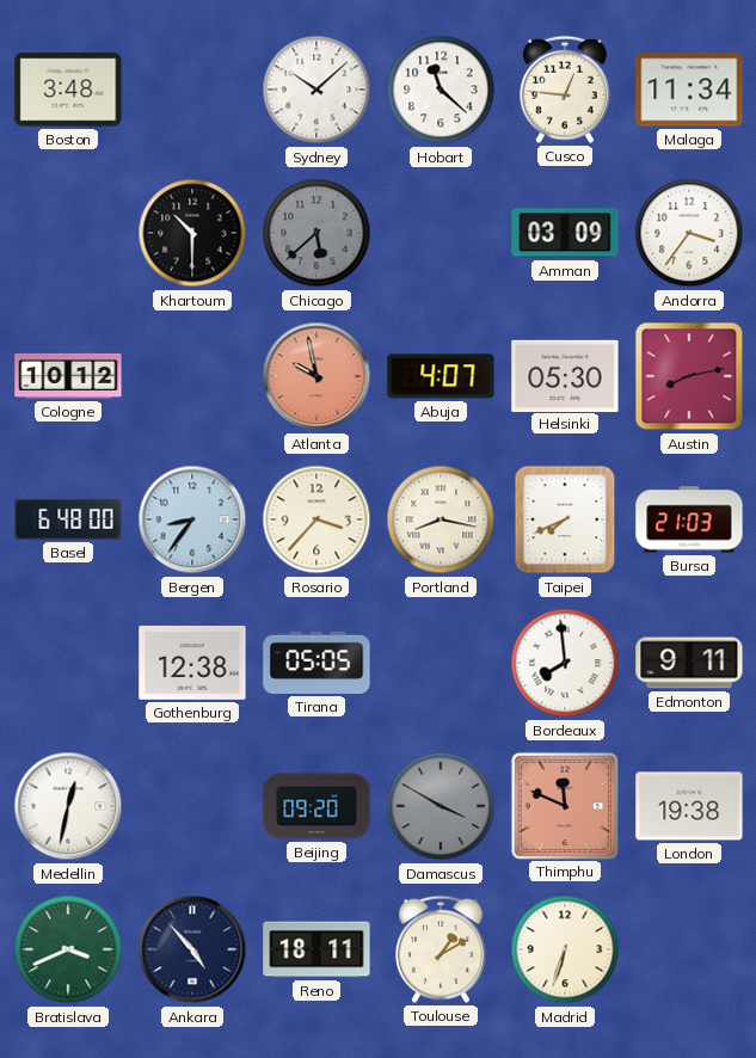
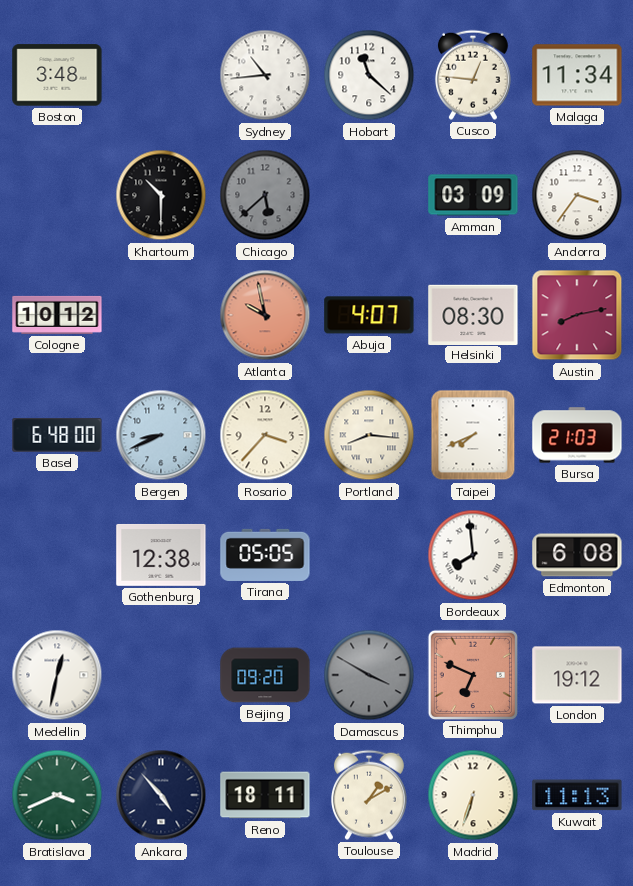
Sydney: 10:08 -> 10:44 (265, 75)
Helsinki: 05:30 -> 08:30 (473, 314)
Bergen: 8:36 -> 8:41 (161, 435)
Portland: 8:17 -> 8:16 (369, 435)
Edmonton: 9:11 -> 6:08 (577, 555)
Thimphu: 11:49 -> 6:49 (472, 674)
London: 19:38 -> 19:12 (577, 675)
Kuwait: none -> 11:13 (577, 795)
